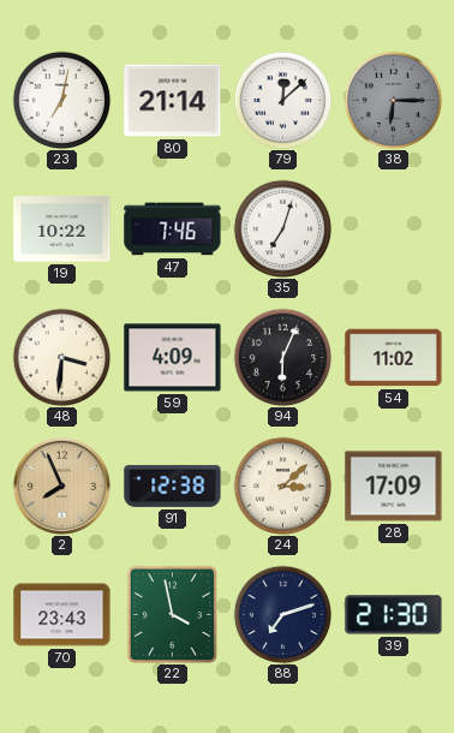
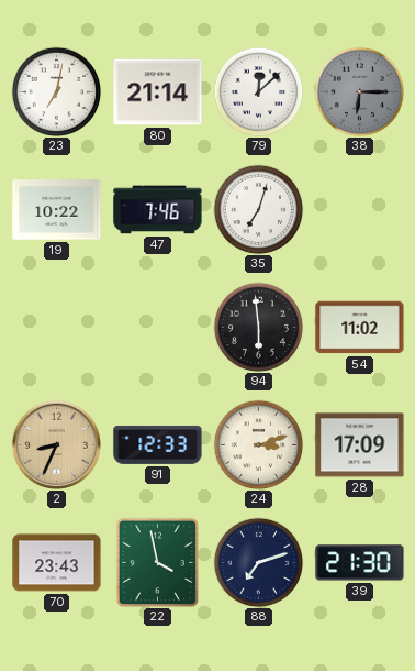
48: 3:31 -> none (61, 357)
59: 4:09 -> none (173, 358)
94: 6:04 -> 5:59 (258, 327)
2: 7:56 -> 8:34 (56, 444)
91: 12:38 -> 12:33 (158, 444)
24: 3:08 -> 3:12 (258, 444)
